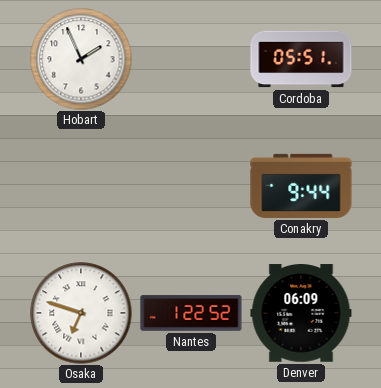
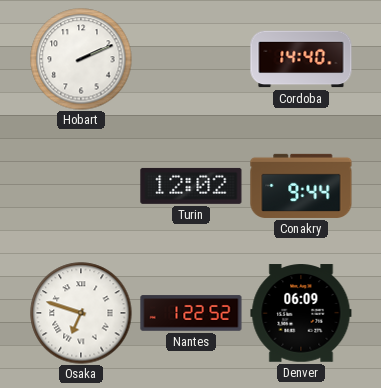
Hobart: 1:56 -> 2:11 (81, 59)
Cordoba: 05:51 -> 14:40 (301, 59)
Turin: none -> 12:02 (191, 186)
